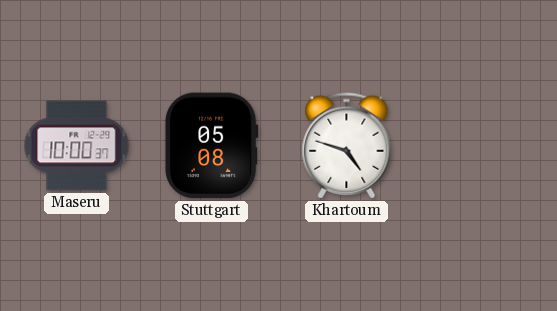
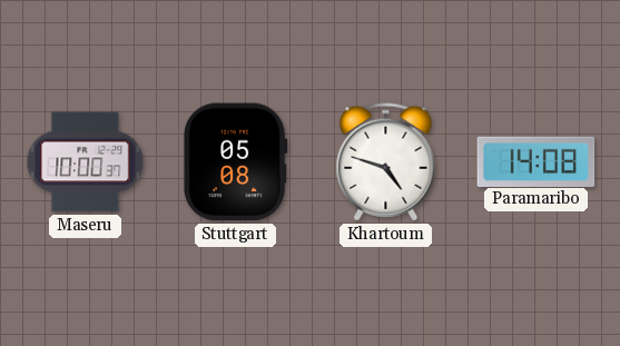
Paramaribo: none -> 14:08 (537, 161)
